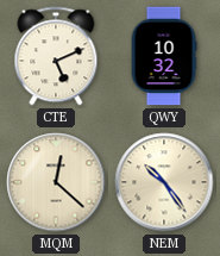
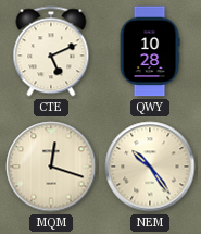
QWY: 10:32 -> 10:28 (150, 51)
MQM: 12:22 -> 12:18 (51, 167)
